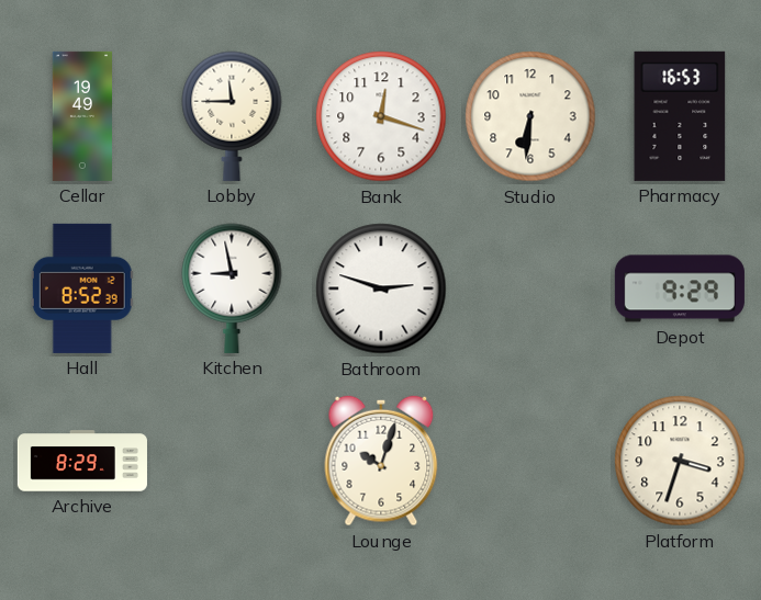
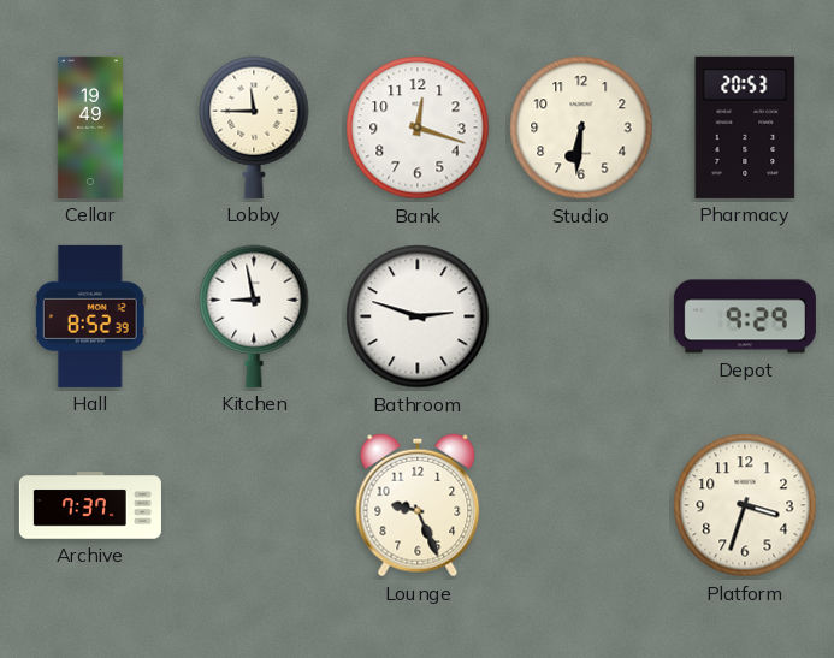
Pharmacy: 16:53 -> 20:53 (745, 128)
Archive: 8:29 -> 7:37 (90, 505)
Lounge: 10:03 -> 9:26 (418, 505)
